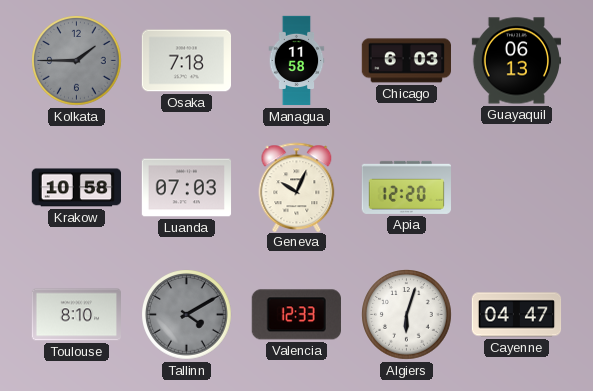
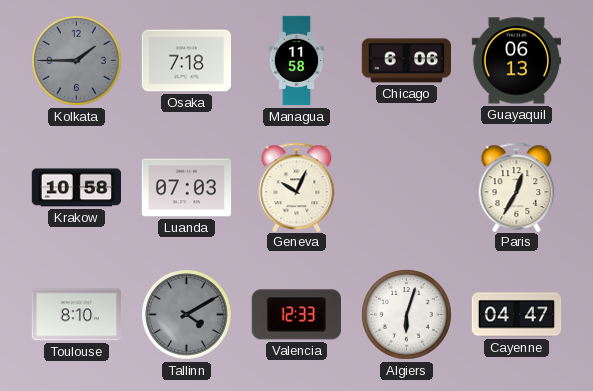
Chicago: 6:03 -> 6:06 (406, 61)
Apia: 12:20 -> none (406, 187)
Paris: none -> 12:35 (517, 187)
